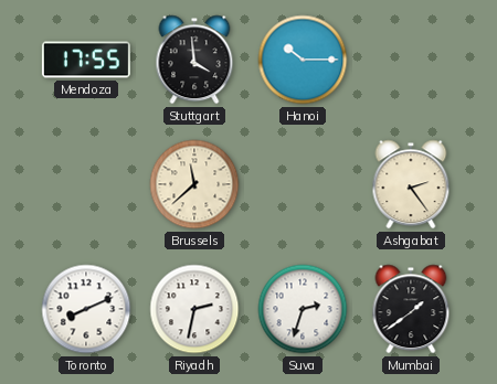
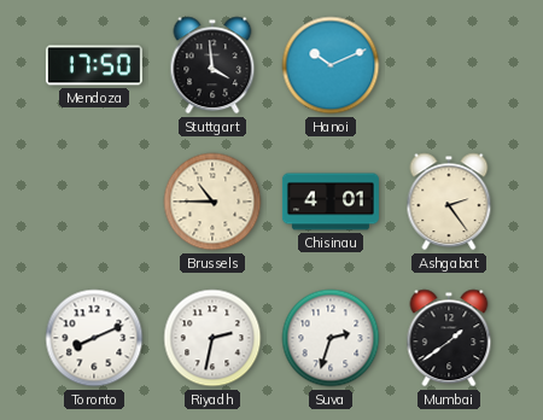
Mendoza: 17:55 -> 17:50 (94, 65)
Hanoi: 10:15 -> 10:11 (331, 65)
Brussels: 11:38 -> 10:45 (212, 202)
Chisinau: none -> 4:01 (331, 202)
